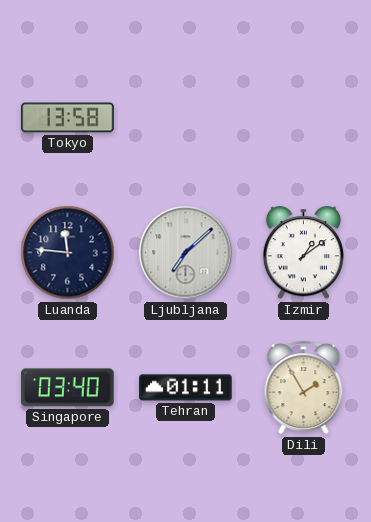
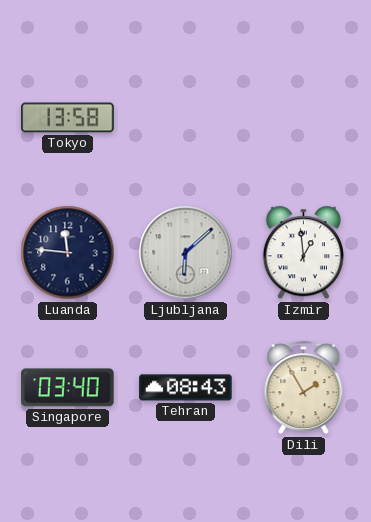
Ljubljana: 7:08 -> 6:08 (186, 253)
Izmir: 1:09 -> 12:59 (303, 253)
Tehran: 01:11 -> 08:43 (186, 388)
